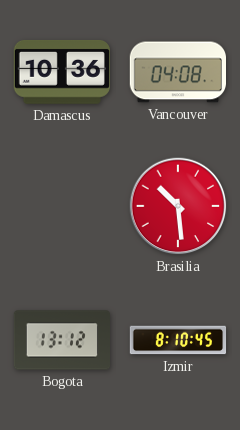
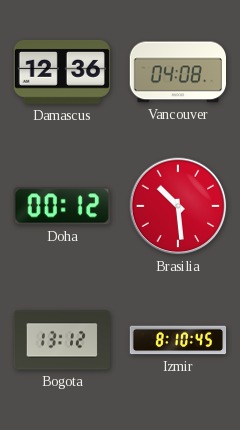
Damascus: 10:36 -> 12:36 (62, 72)
Doha: none -> 00:12 (62, 206)
